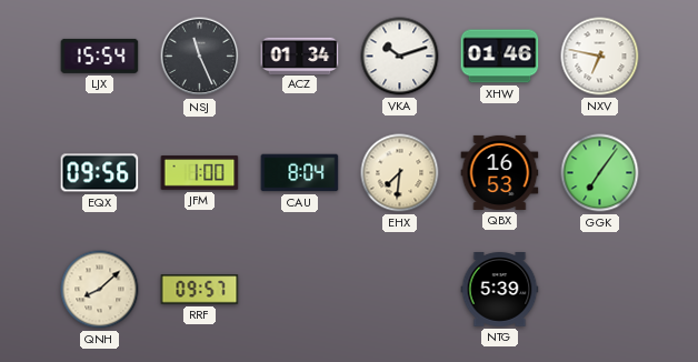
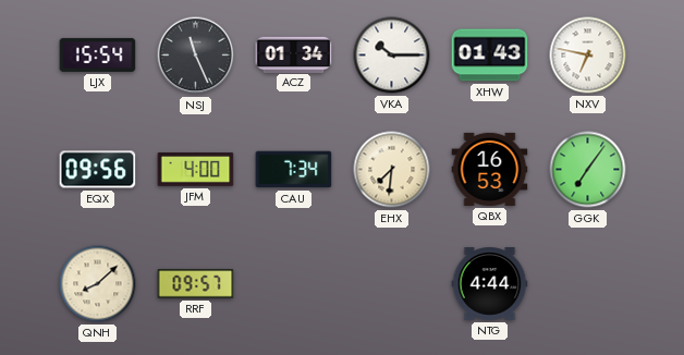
VKA: 10:12 -> 10:15 (392, 56)
XHW: 01:46 -> 01:43 (490, 56)
JFM: 1:00 -> 4:00 (196, 170)
CAU: 8:04 -> 7:34 (294, 170)
NTG: 5:39 -> 4:44 (490, 284)
